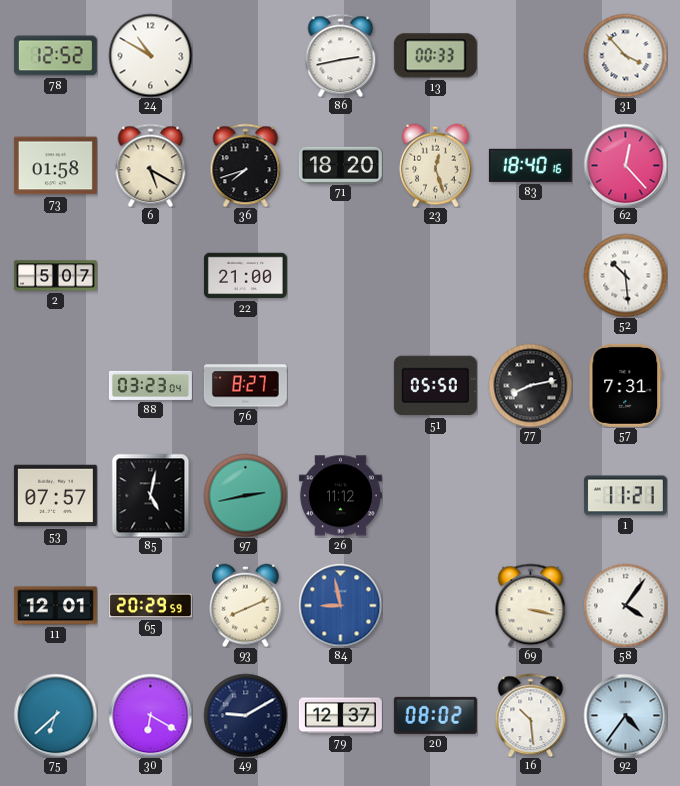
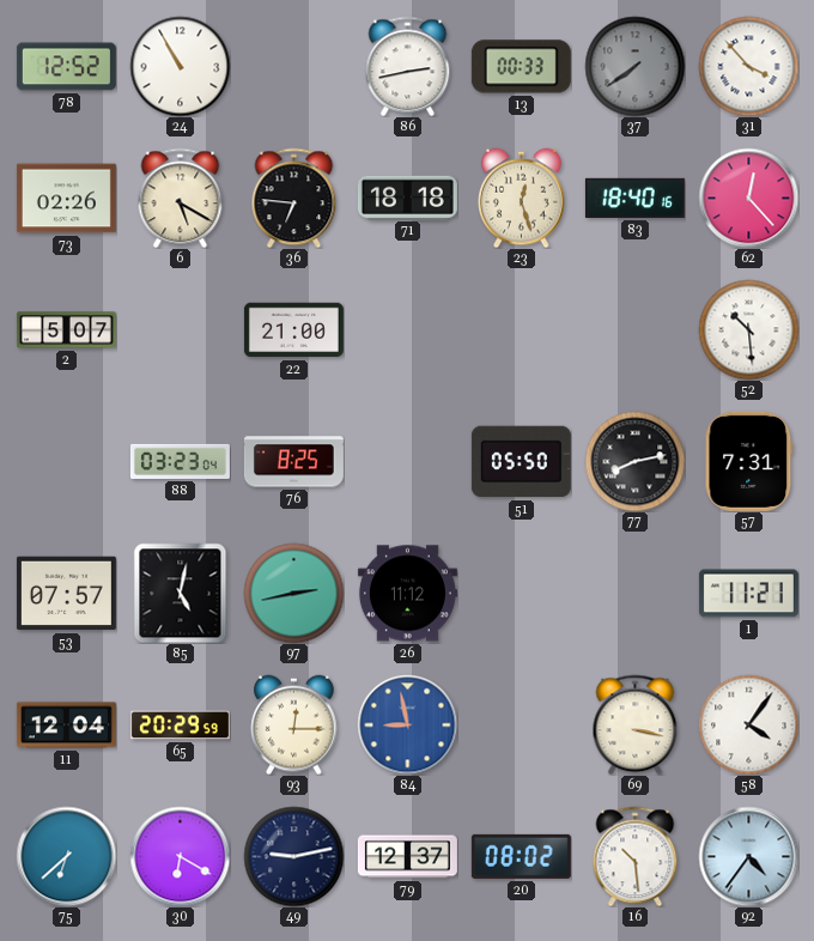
24: 10:50 -> 10:55 (180, 66)
37: none -> 7:39 (634, 66)
73: 01:58 -> 02:26 (66, 199)
36: 7:42 -> 6:46 (294, 198)
71: 18:20 -> 18:18 (407, 198)
76: 8:27 -> 8:25 (293, 462)
11: 12:01 -> 12:04 (66, 726)
93: 8:11 -> 12:15 (294, 724)
49: 9:10 -> 9:13 (293, 856)
